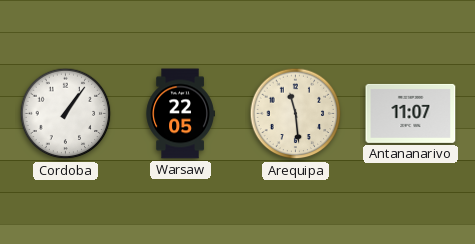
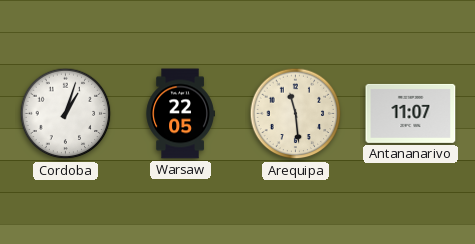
Cordoba: 1:06 -> 1:03 (66, 114)
